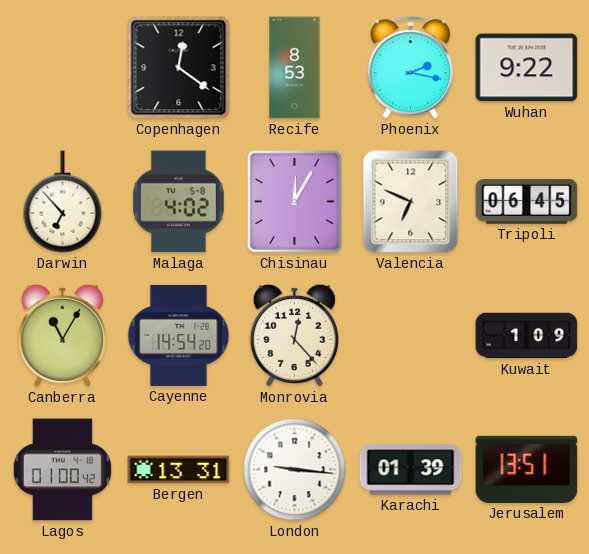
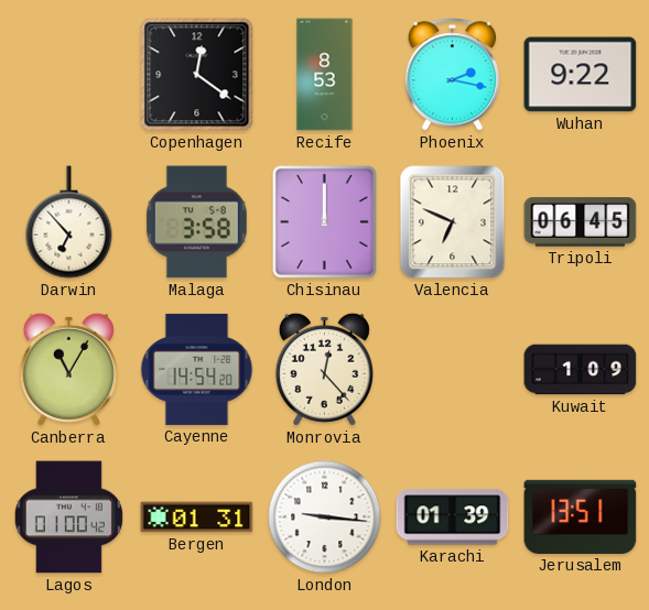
Malaga: 4:02 -> 3:58 (196, 222)
Chisinau: 12:05 -> 12:00 (324, 221)
Bergen: 13:31 -> 01:31 (197, 518)
